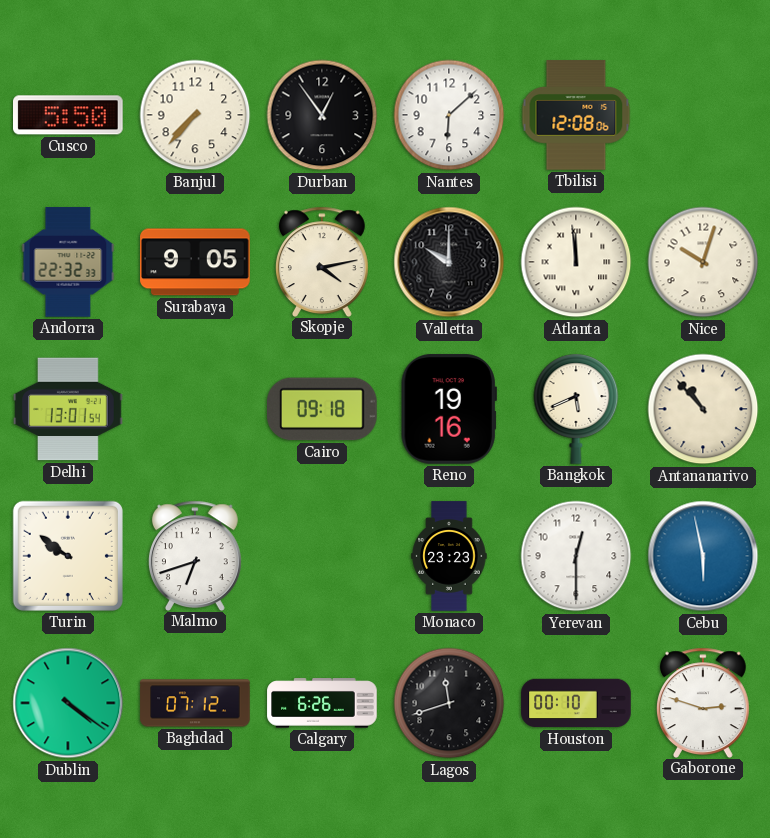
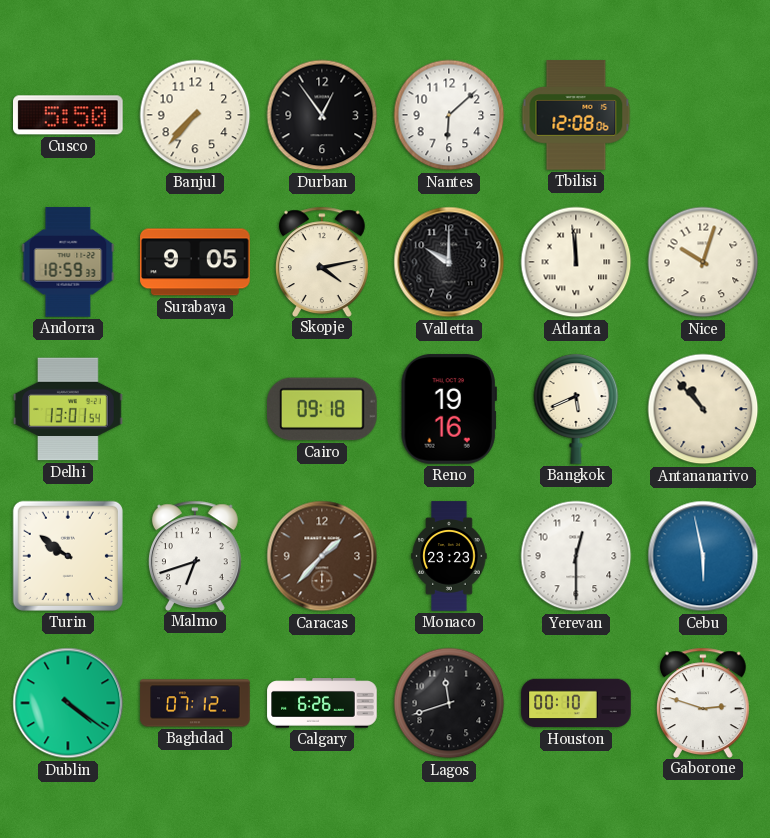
Andorra: 22:32 -> 18:59 (68, 262)
Caracas: none -> 1:37 (322, 556)
